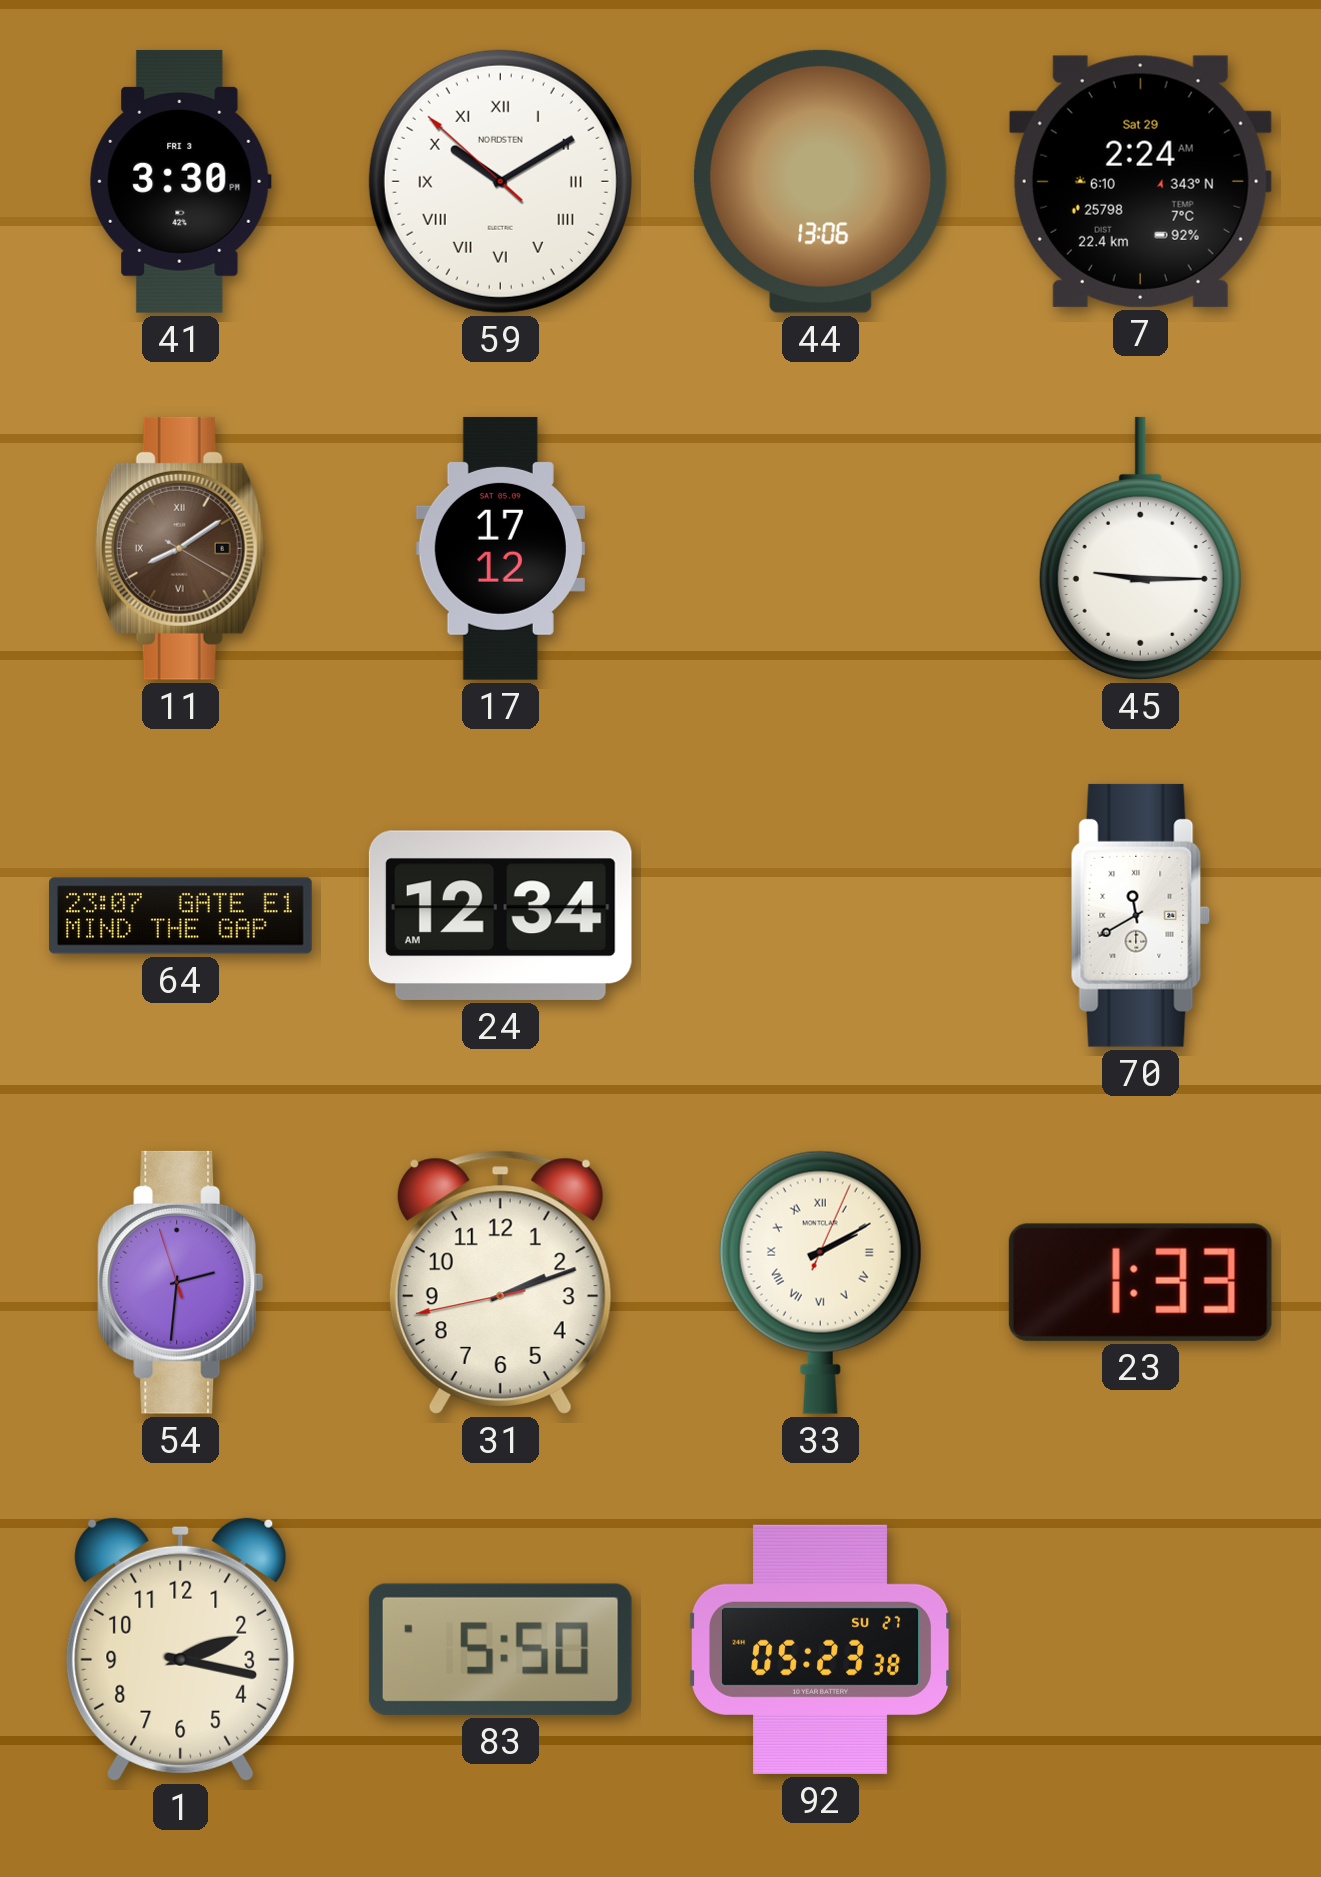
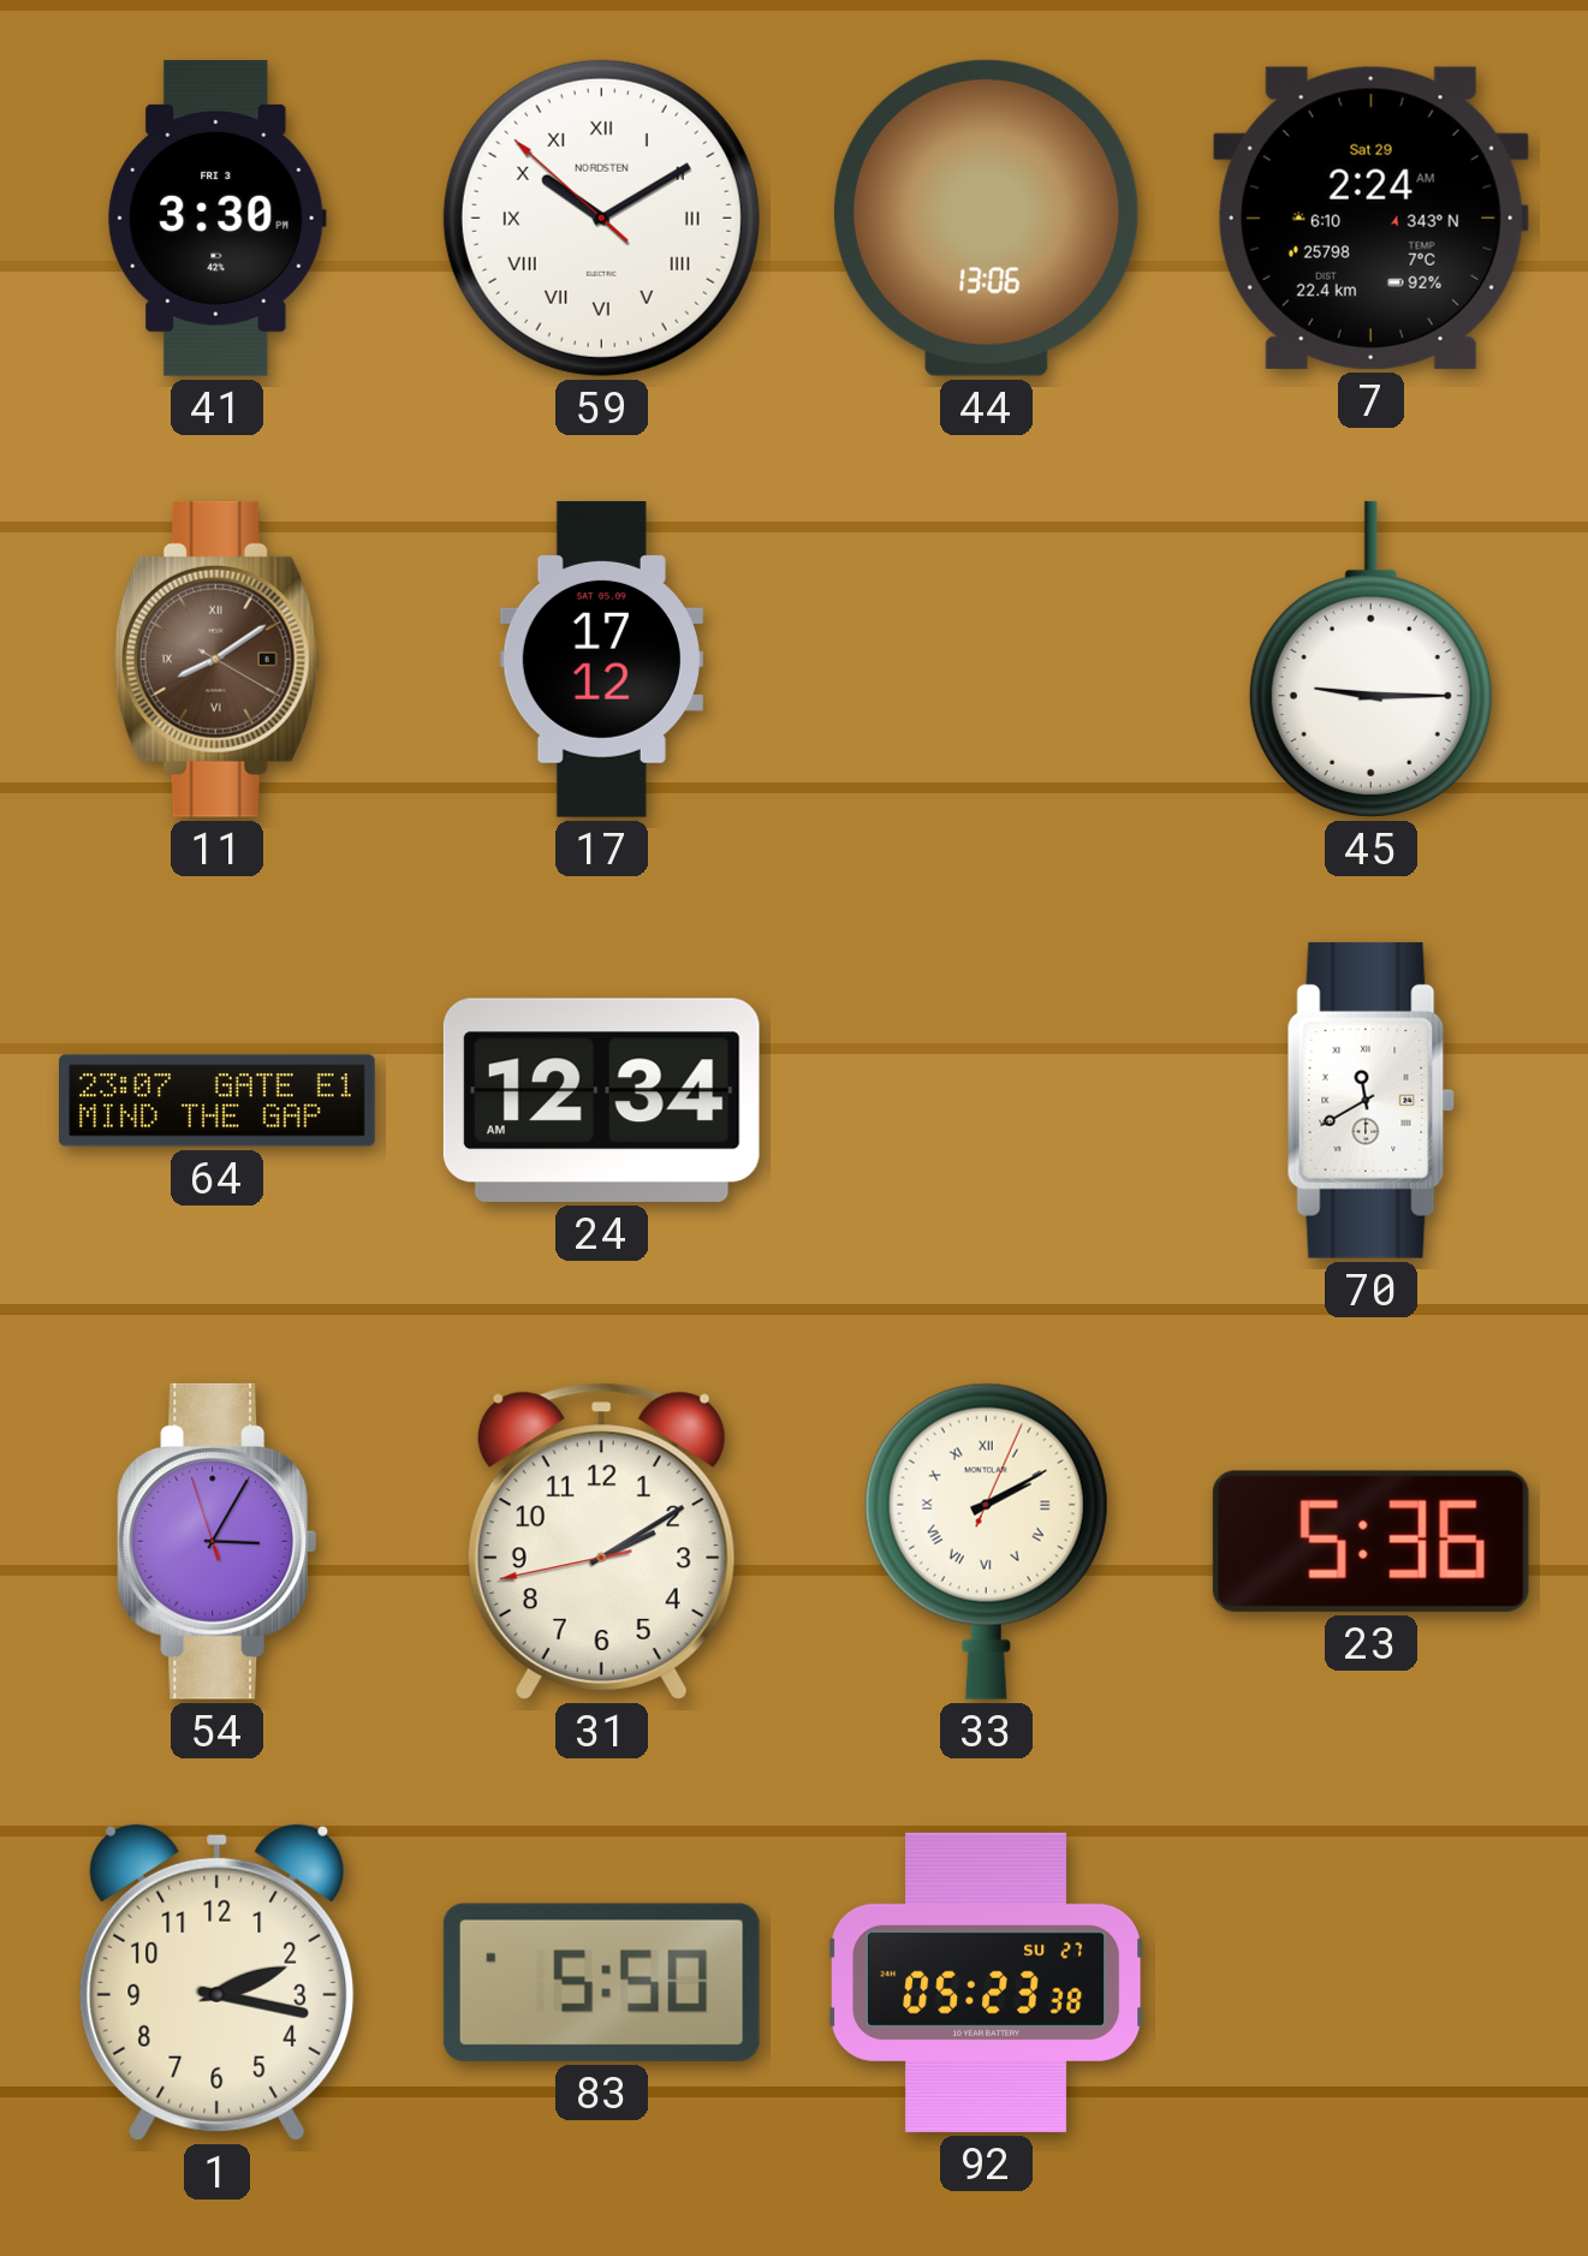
54: 2:30 -> 3:04 (218, 1541)
31: 2:11 -> 2:09 (601, 1541)
23: 1:33 -> 5:36 (1370, 1541)
